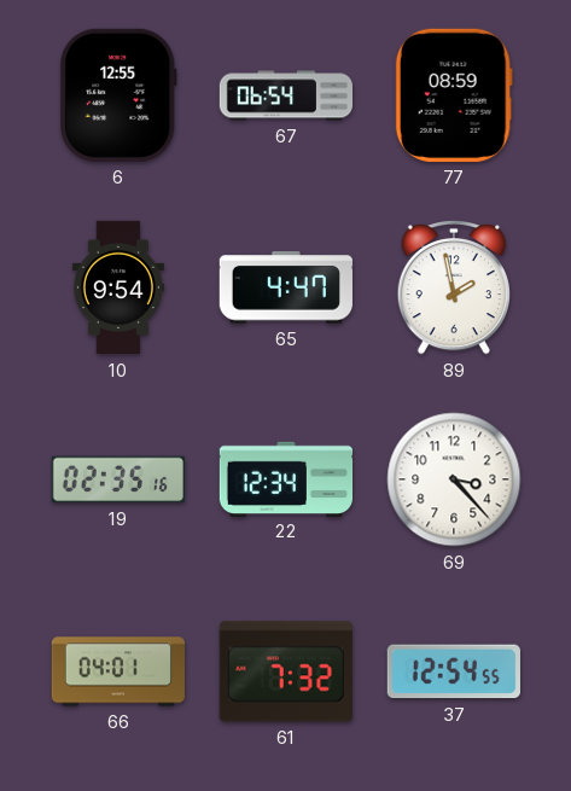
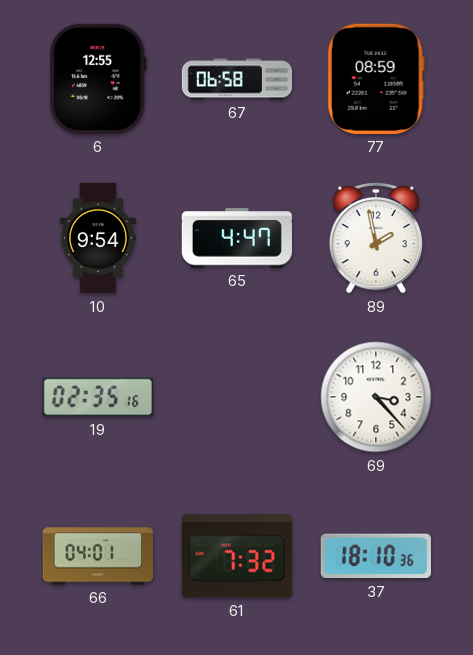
67: 06:54 -> 06:58 (236, 79)
22: 12:34 -> none (285, 478)
37: 12:54 -> 18:10 (376, 556)
